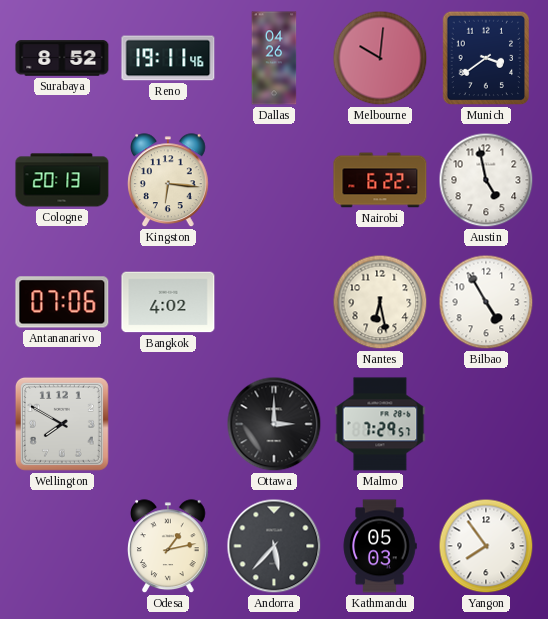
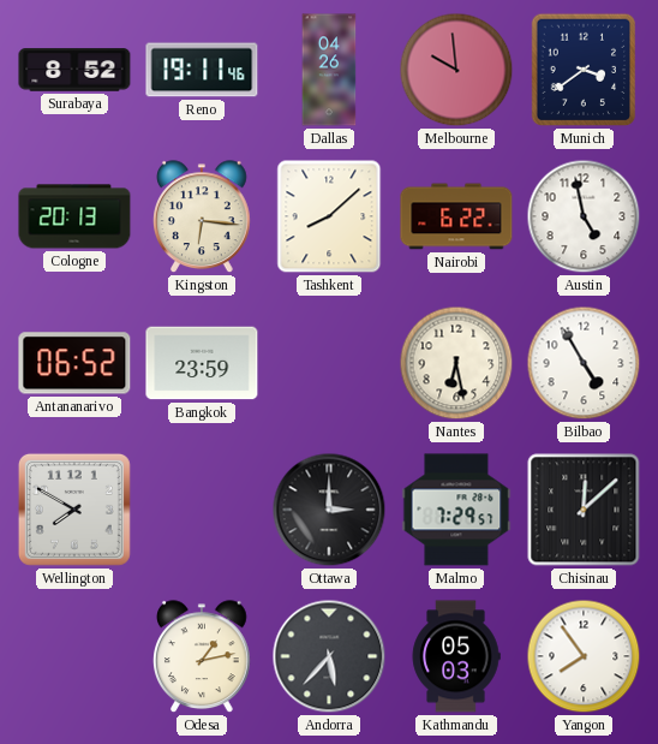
Melbourne: 10:01 -> 9:59 (456, 70)
Tashkent: none -> 8:08 (329, 216)
Antananarivo: 07:06 -> 06:52 (74, 363)
Bangkok: 4:02 -> 23:59 (202, 363)
Chisinau: none -> 12:08 (584, 510)
